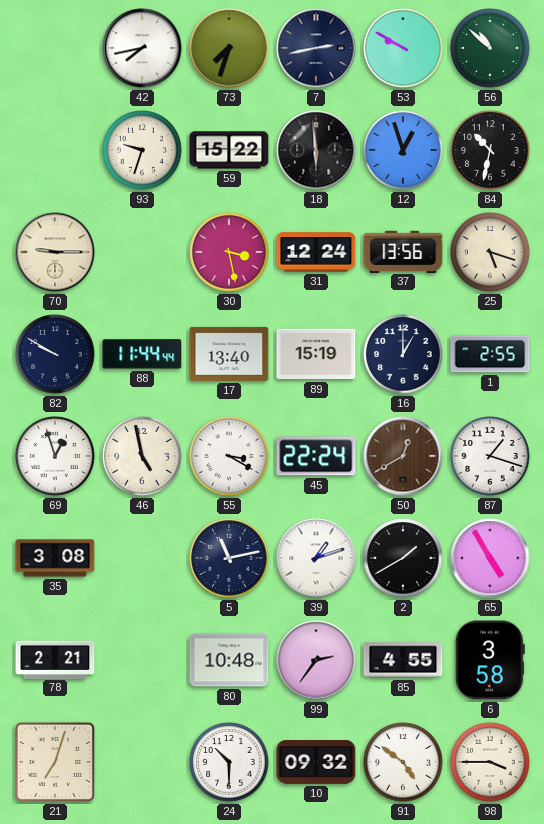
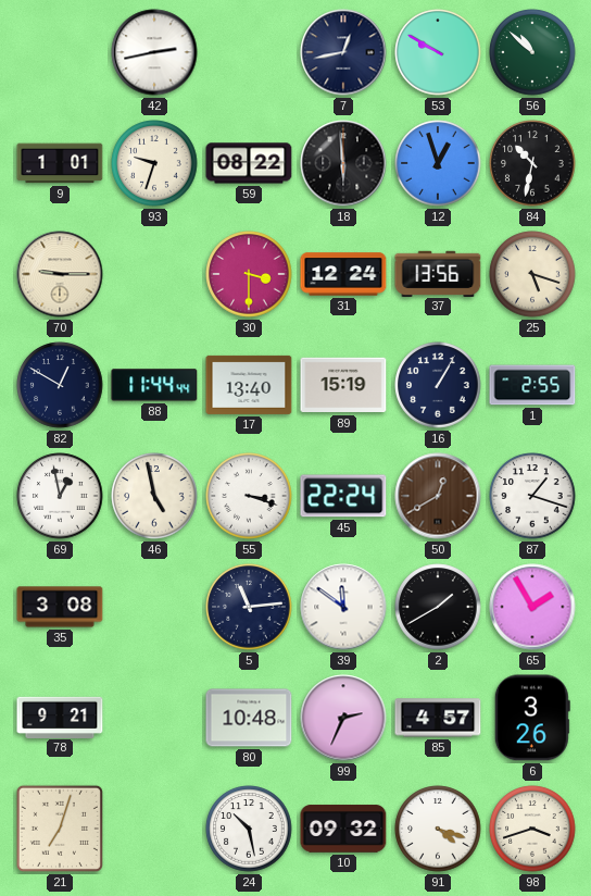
42: 7:43 -> 2:43 (154, 52)
73: 7:33 -> none (229, 48)
7: 2:43 -> 12:43 (343, 52)
9: none -> 1:01 (60, 163)
59: 15:22 -> 08:22 (249, 163)
30: 3:28 -> 3:30 (249, 274)
82: 9:50 -> 12:50 (60, 385)
16: 1:00 -> 1:05 (438, 385)
69: 12:57 -> 12:58 (60, 496)
55: 3:20 -> 3:18 (249, 496)
5: 11:13 -> 11:14 (249, 607)
39: 1:12 -> 11:51 (343, 607)
65: 4:55 -> 1:55 (532, 607)
78: 2:21 -> 9:21 (60, 717)
99: 2:36 -> 2:34 (343, 718)
85: 4:55 -> 4:57 (438, 718)
6: 3:58 -> 3:26 (532, 718)
24: 10:30 -> 10:28 (249, 829)
91: 4:51 -> 4:18 (438, 829)
98: 3:45 -> 3:42 (532, 829)
